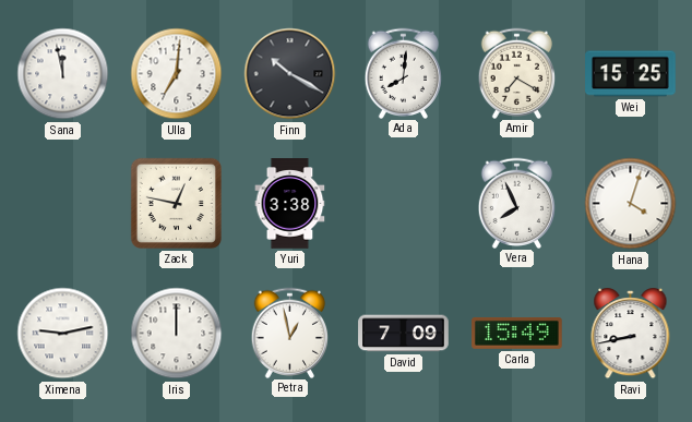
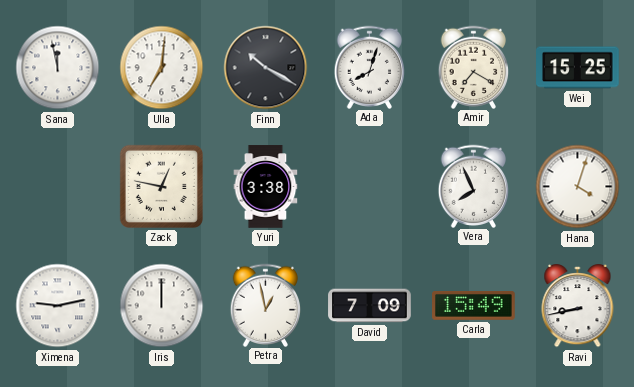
Ada: 8:01 -> 8:03 (370, 67)
